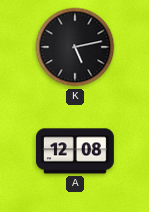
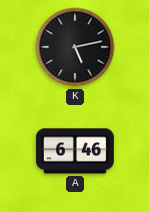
A: 12:08 -> 6:46 (75, 151)
